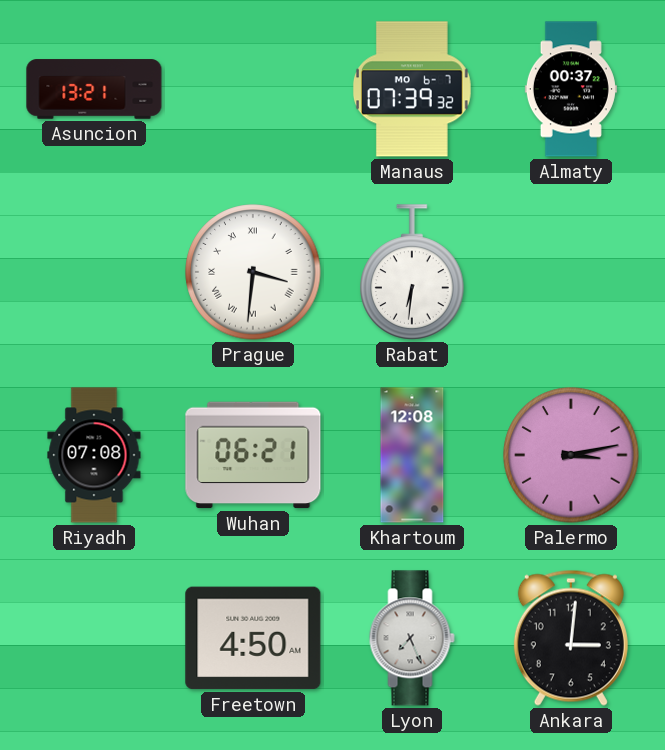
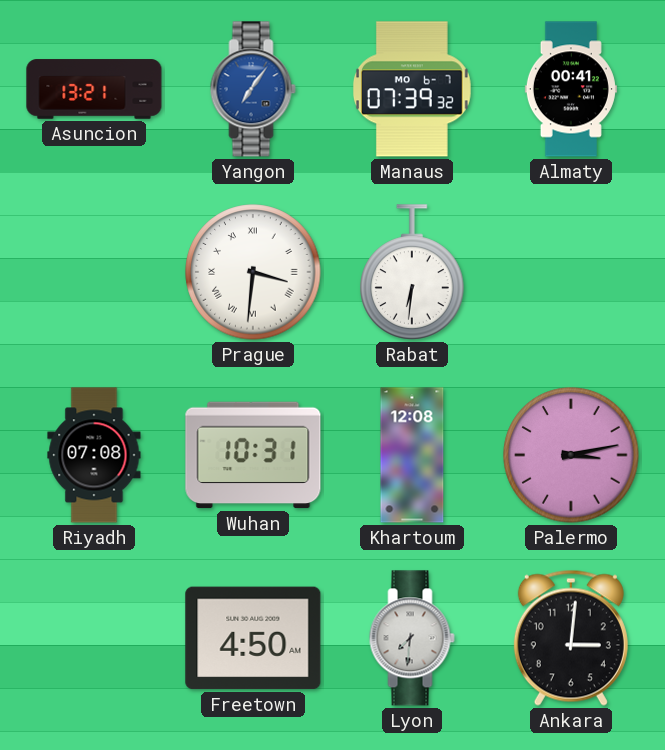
Yangon: none -> 7:06 (253, 89)
Almaty: 00:37 -> 00:41 (571, 89)
Wuhan: 06:21 -> 10:31 (253, 455)
Lyon: 7:26 -> 7:31 (412, 638)
